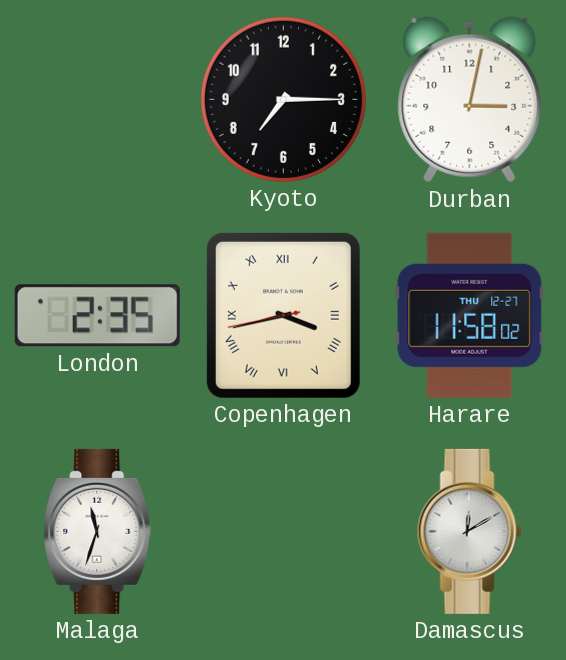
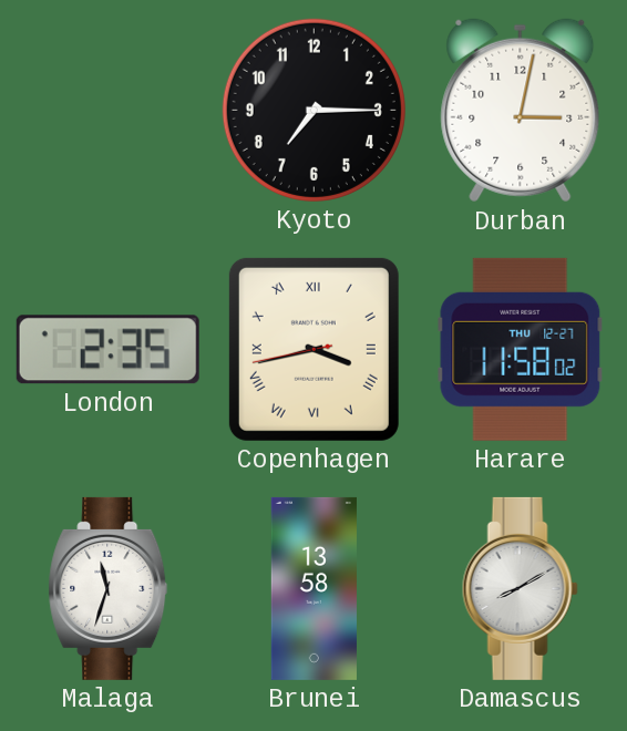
Brunei: none -> 13:58 (313, 588)
Damascus: 12:10 -> 8:10 (520, 588)
